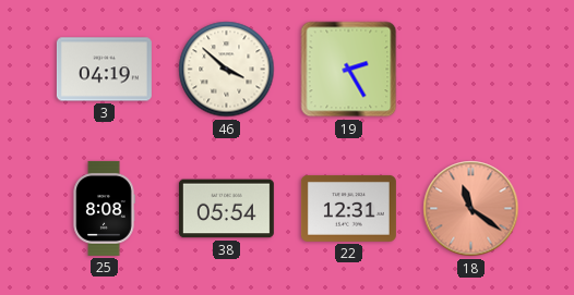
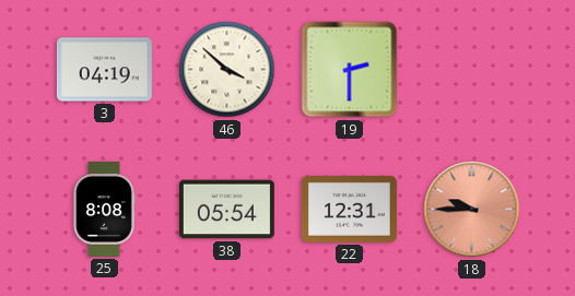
19: 2:25 -> 2:30 (350, 70)
18: 11:21 -> 9:45 (472, 210)
